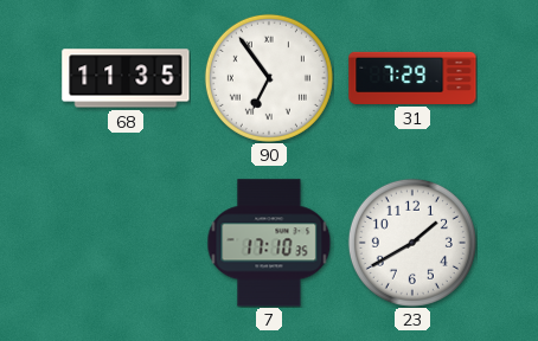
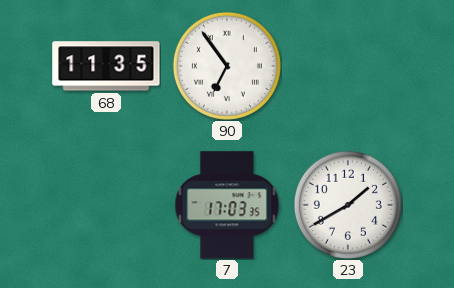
31: 7:29 -> none (412, 78)
7: 17:10 -> 17:03 (227, 205)
